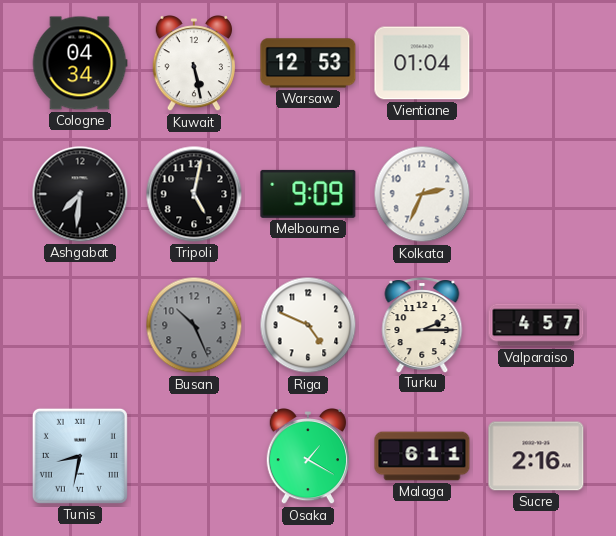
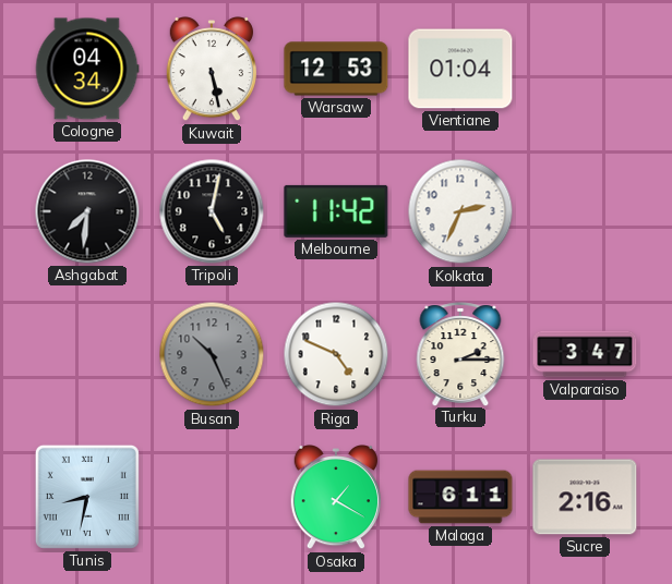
Melbourne: 9:09 -> 11:42 (336, 211)
Valparaiso: 4:57 -> 3:47 (585, 354)
